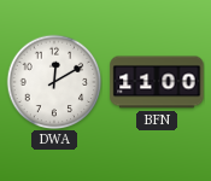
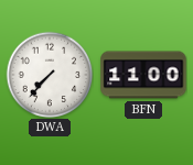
DWA: 12:10 -> 7:37 (50, 75)
